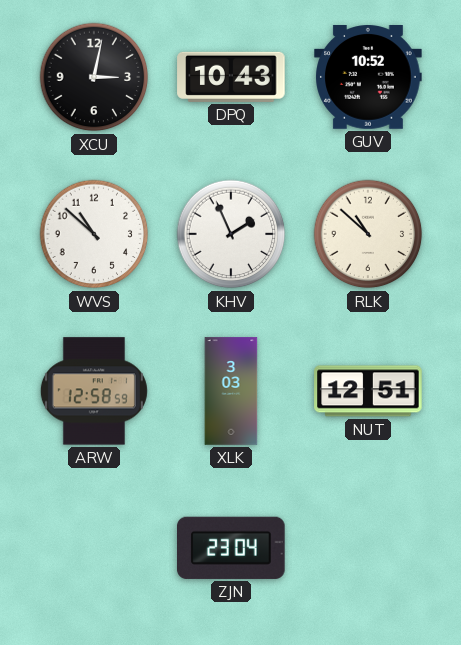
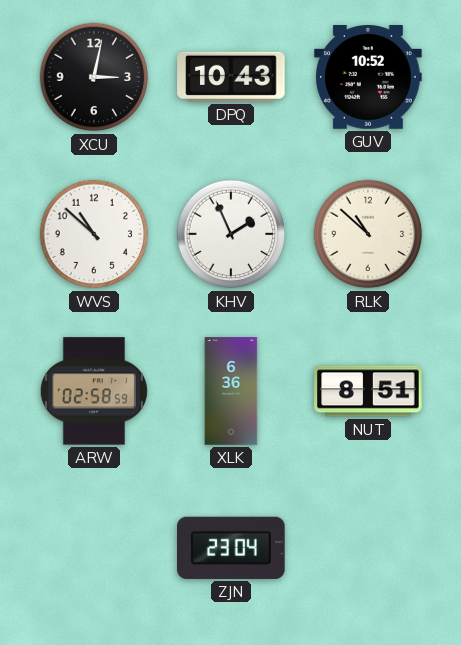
ARW: 12:58 -> 02:58 (94, 391)
XLK: 3:03 -> 6:36 (231, 391)
NUT: 12:51 -> 8:51 (368, 391)
